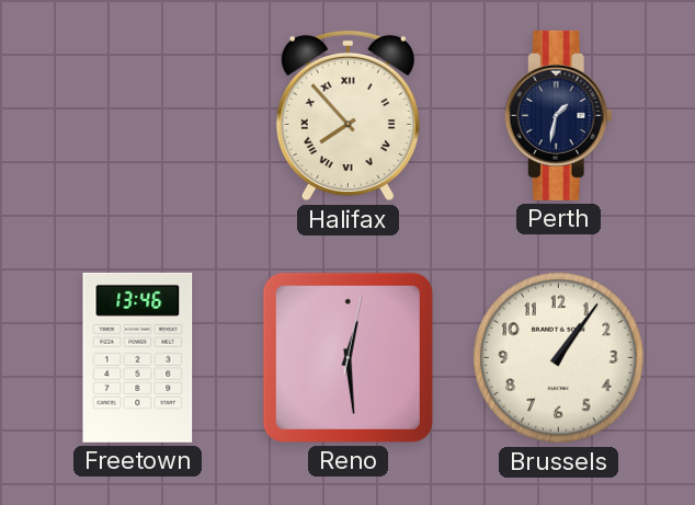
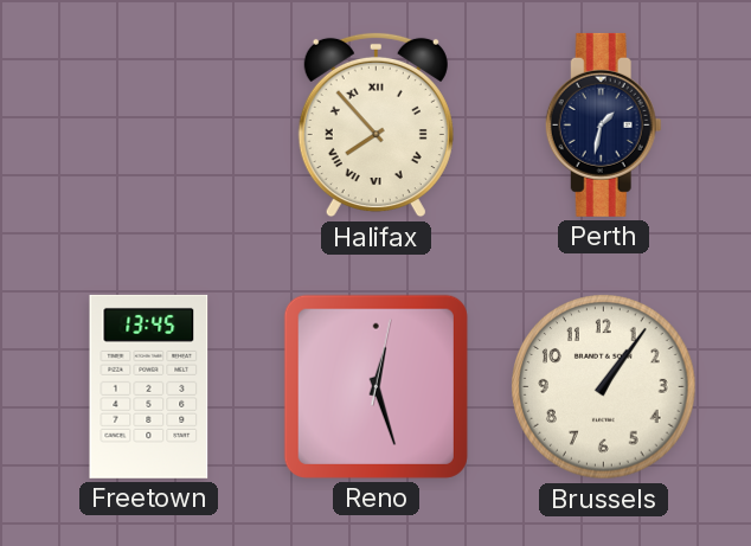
Freetown: 13:46 -> 13:45 (149, 386)
Reno: 12:29 -> 12:27 (375, 386)
